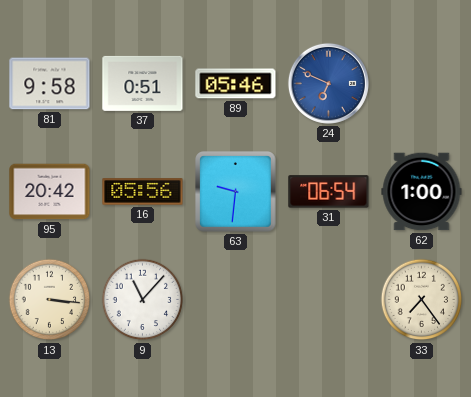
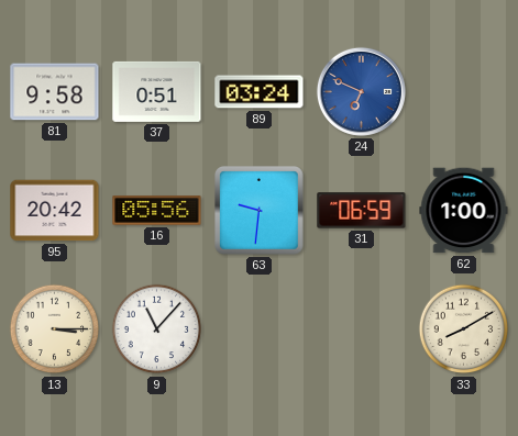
89: 05:46 -> 03:24 (260, 92)
31: 06:54 -> 06:59 (362, 211)
13: 3:16 -> 3:15 (55, 329)
33: 7:24 -> 8:10 (464, 329)
